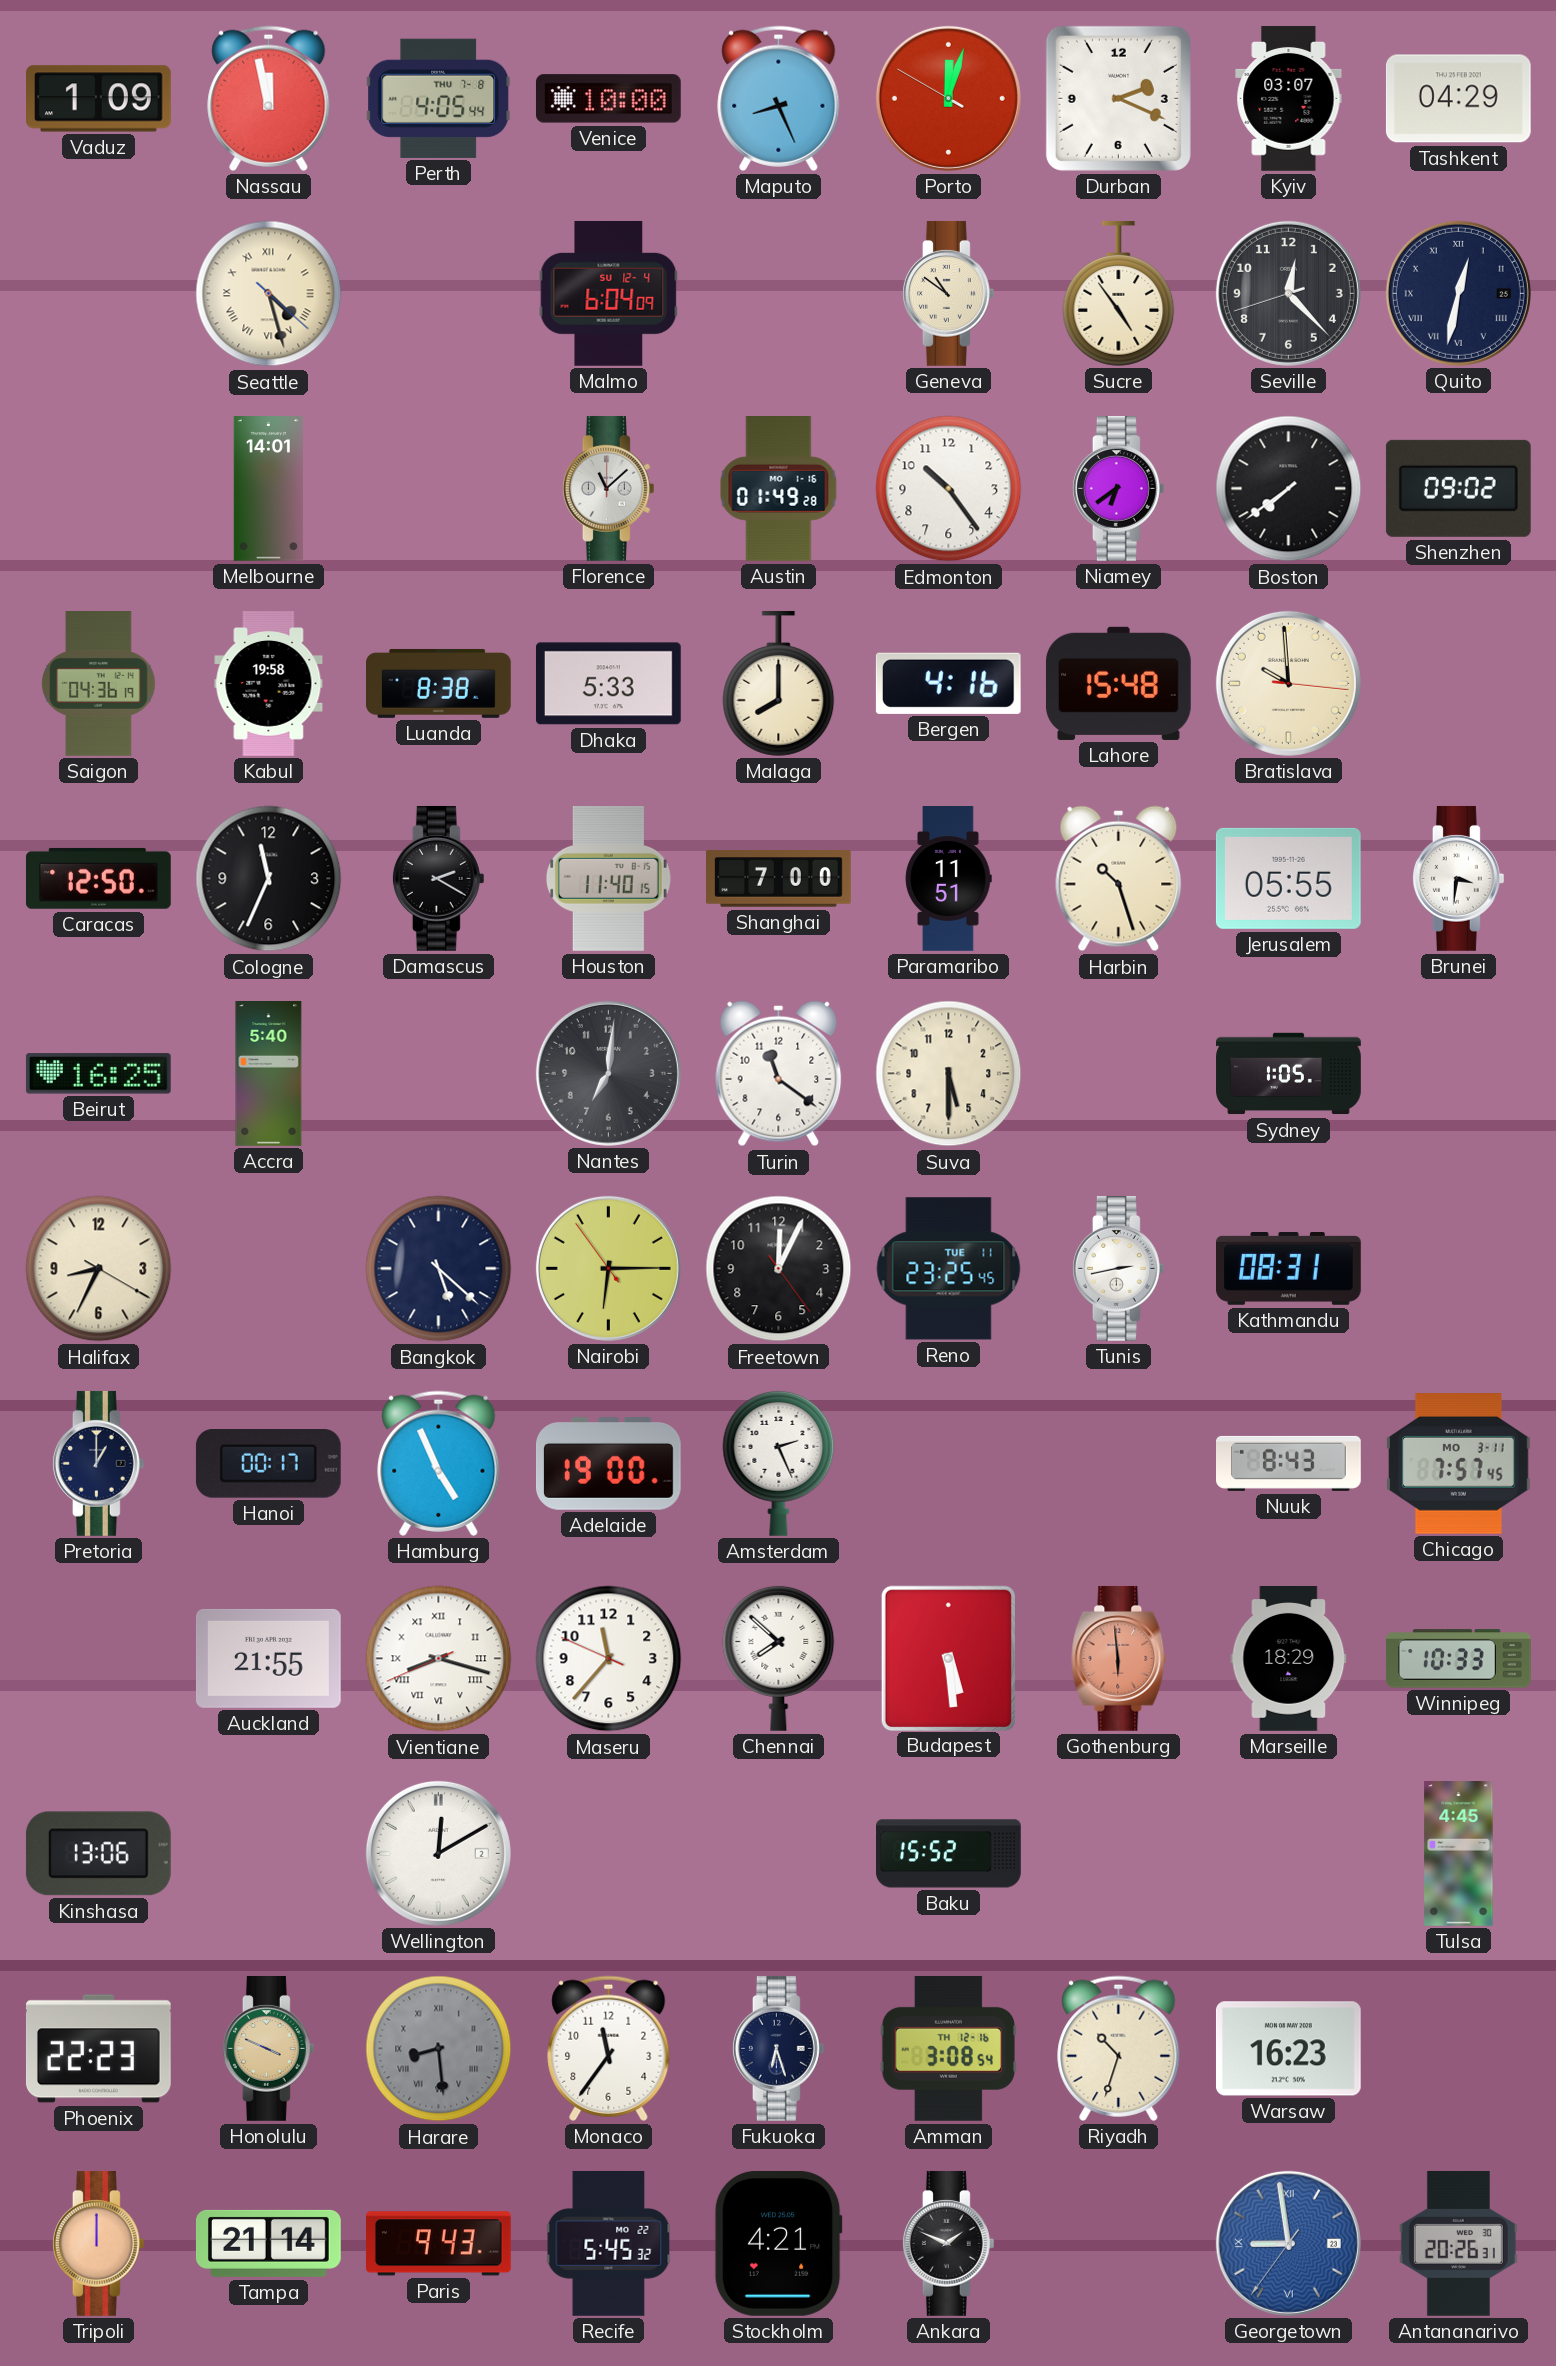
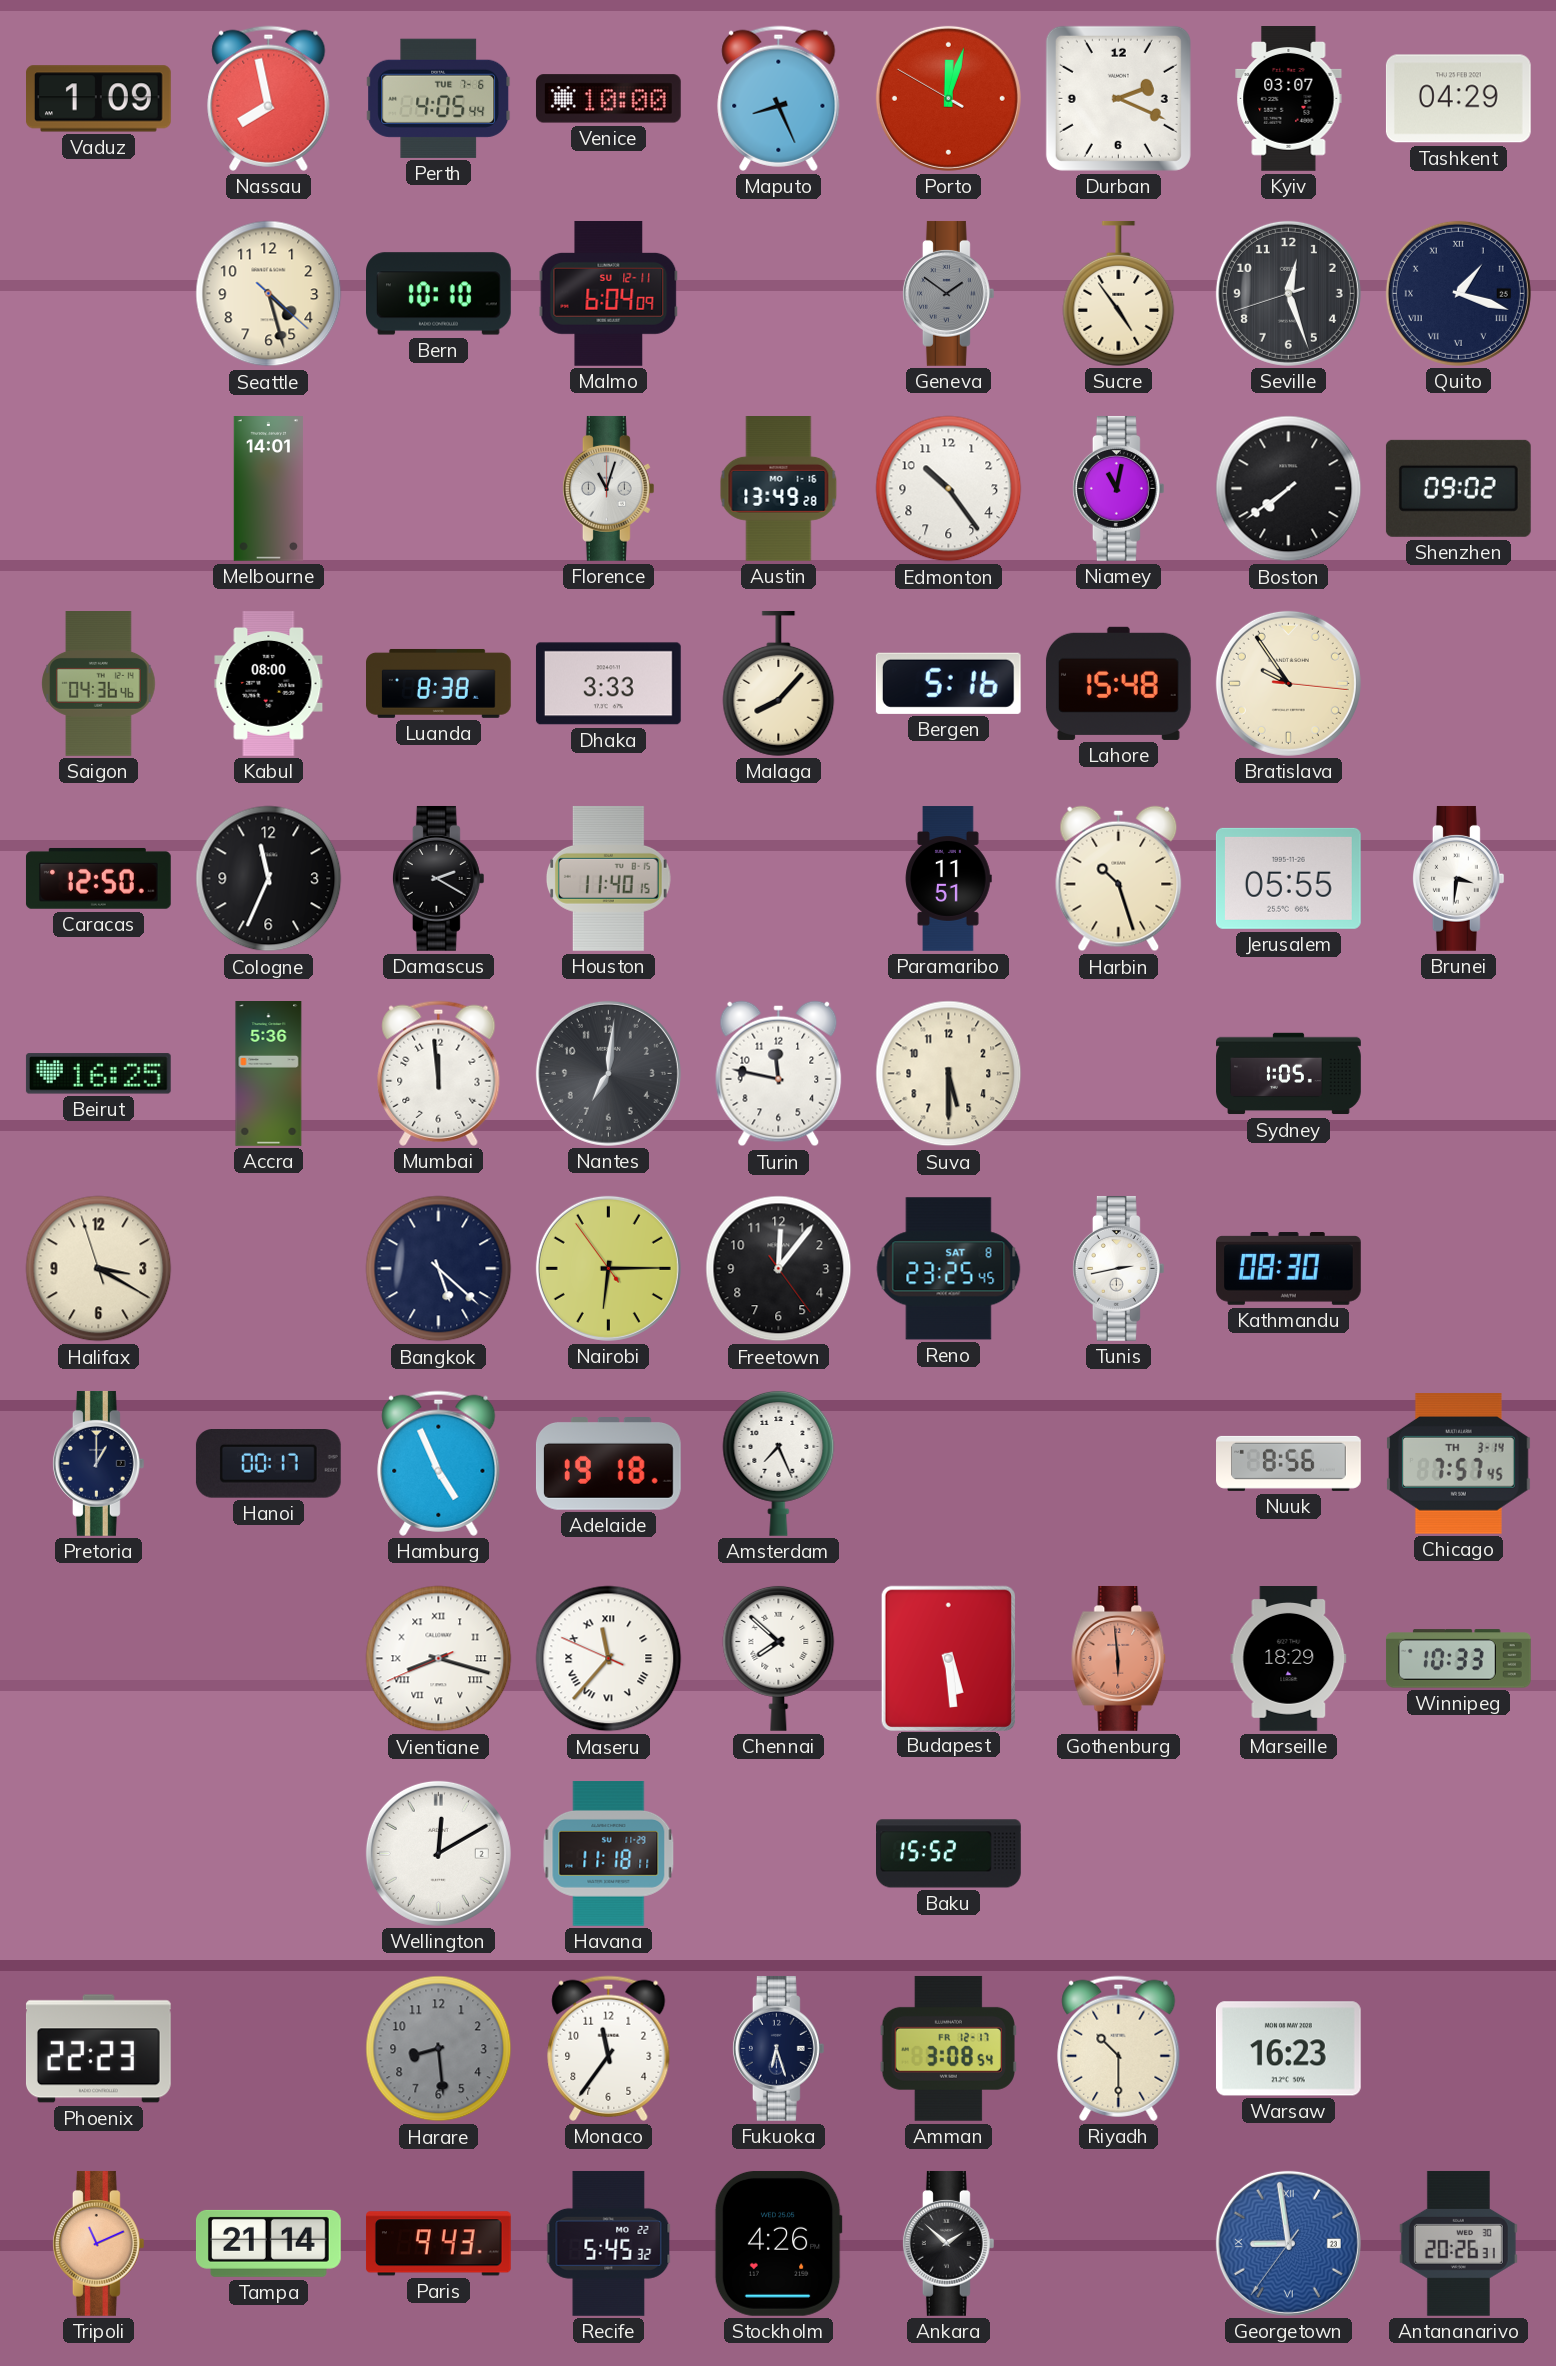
Nassau: 11:58 -> 7:58 (269, 98)
Perth date: THU 7-8 -> TUE 7-6 (439, 98)
Seattle numerals: Roman -> Arabic (269, 294)
Bern: none -> 10:10 (439, 294)
Malmo date: SU 12-4 -> SU 12-11 (609, 293)
Geneva: 10:51 -> 1:51 (948, 293)
Geneva dial: cream -> grey (948, 293)
Seville: 12:22 -> 12:26 (1288, 293)
Quito: 12:32 -> 1:18 (1458, 293)
Florence: 11:08 -> 11:03 (608, 488)
Austin: 01:49 -> 13:49 (779, 489)
Niamey: 6:39 -> 11:02 (1118, 488)
Saigon: 04:36:19 -> 04:36:46 (99, 684)
Kabul: 19:58 -> 08:00 (269, 684)
Dhaka: 5:33 -> 3:33 (608, 684)
Malaga: 8:00 -> 8:07 (779, 683)
Bergen: 4:16 -> 5:16 (948, 683)
Bratislava: 9:59 -> 9:54 (1288, 683)
Shanghai: 7:00 -> none (779, 879)
Accra: 5:40 -> 5:36 (269, 1074)
Mumbai: none -> 11:59 (439, 1073)
Turin: 11:21 -> 11:47 (779, 1074)
Halifax: 8:34 -> 3:19 (99, 1269)
Freetown: 12:04 -> 12:06 (779, 1269)
Reno date: TUE 11 -> SAT 8 (949, 1269)
Kathmandu: 08:31 -> 08:30 (1289, 1269)
Adelaide: 19:00 -> 19:18 (608, 1464)
Amsterdam: 2:26 -> 7:26 (779, 1463)
Nuuk: 8:43 -> 8:56 (1289, 1463)
Chicago date: MO 3-11 -> TH 3-14 (1458, 1464)
Auckland: 21:55 -> none (268, 1658)
Maseru numerals: Arabic -> Roman (609, 1659)
Kinshasa: 13:06 -> none (98, 1854)
Havana: none -> 11:18 (609, 1854)
Tulsa: 4:45 -> none (1459, 1854)
Honolulu: 3:49 -> none (268, 2048)
Harare numerals: Roman -> Arabic (439, 2049)
Amman date: TH 12-16 -> FR 12-17 (948, 2048)
Riyadh: 10:33 -> 10:30 (1119, 2048)
Tripoli: 12:00 -> 11:11 (98, 2243)
Stockholm: 4:21 -> 4:26 (778, 2243)
Ankara: 1:49 -> 1:52 (948, 2243)
